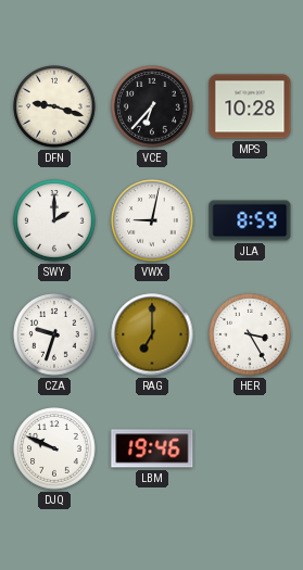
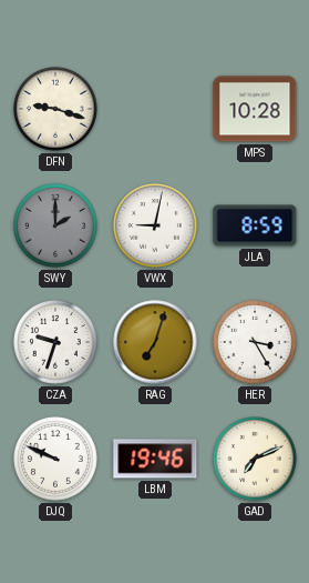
VCE: 6:37 -> none (152, 106)
SWY dial: white -> grey (55, 225)
RAG: 7:00 -> 7:03 (155, 342)
GAD: none -> 7:11 (255, 459)
